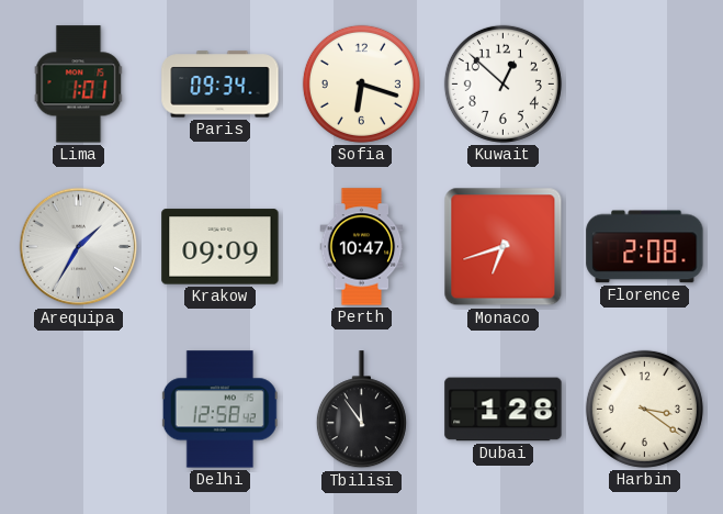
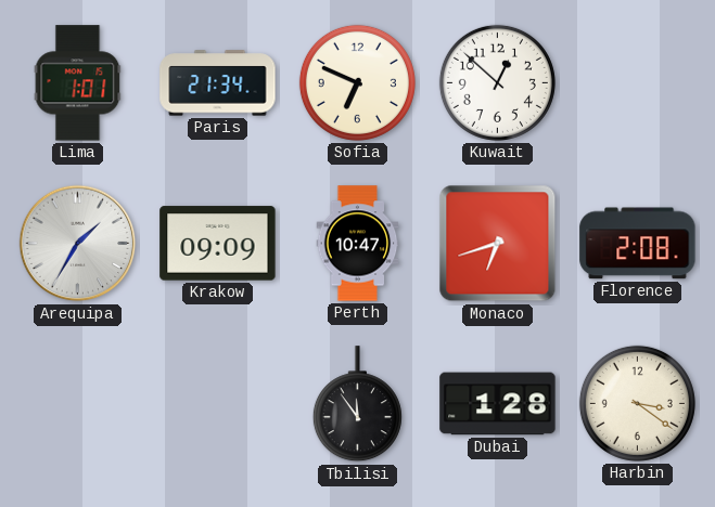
Paris: 09:34 -> 21:34 (218, 83)
Sofia: 6:18 -> 6:49 (357, 82)
Delhi: 12:58 -> none (219, 410)
